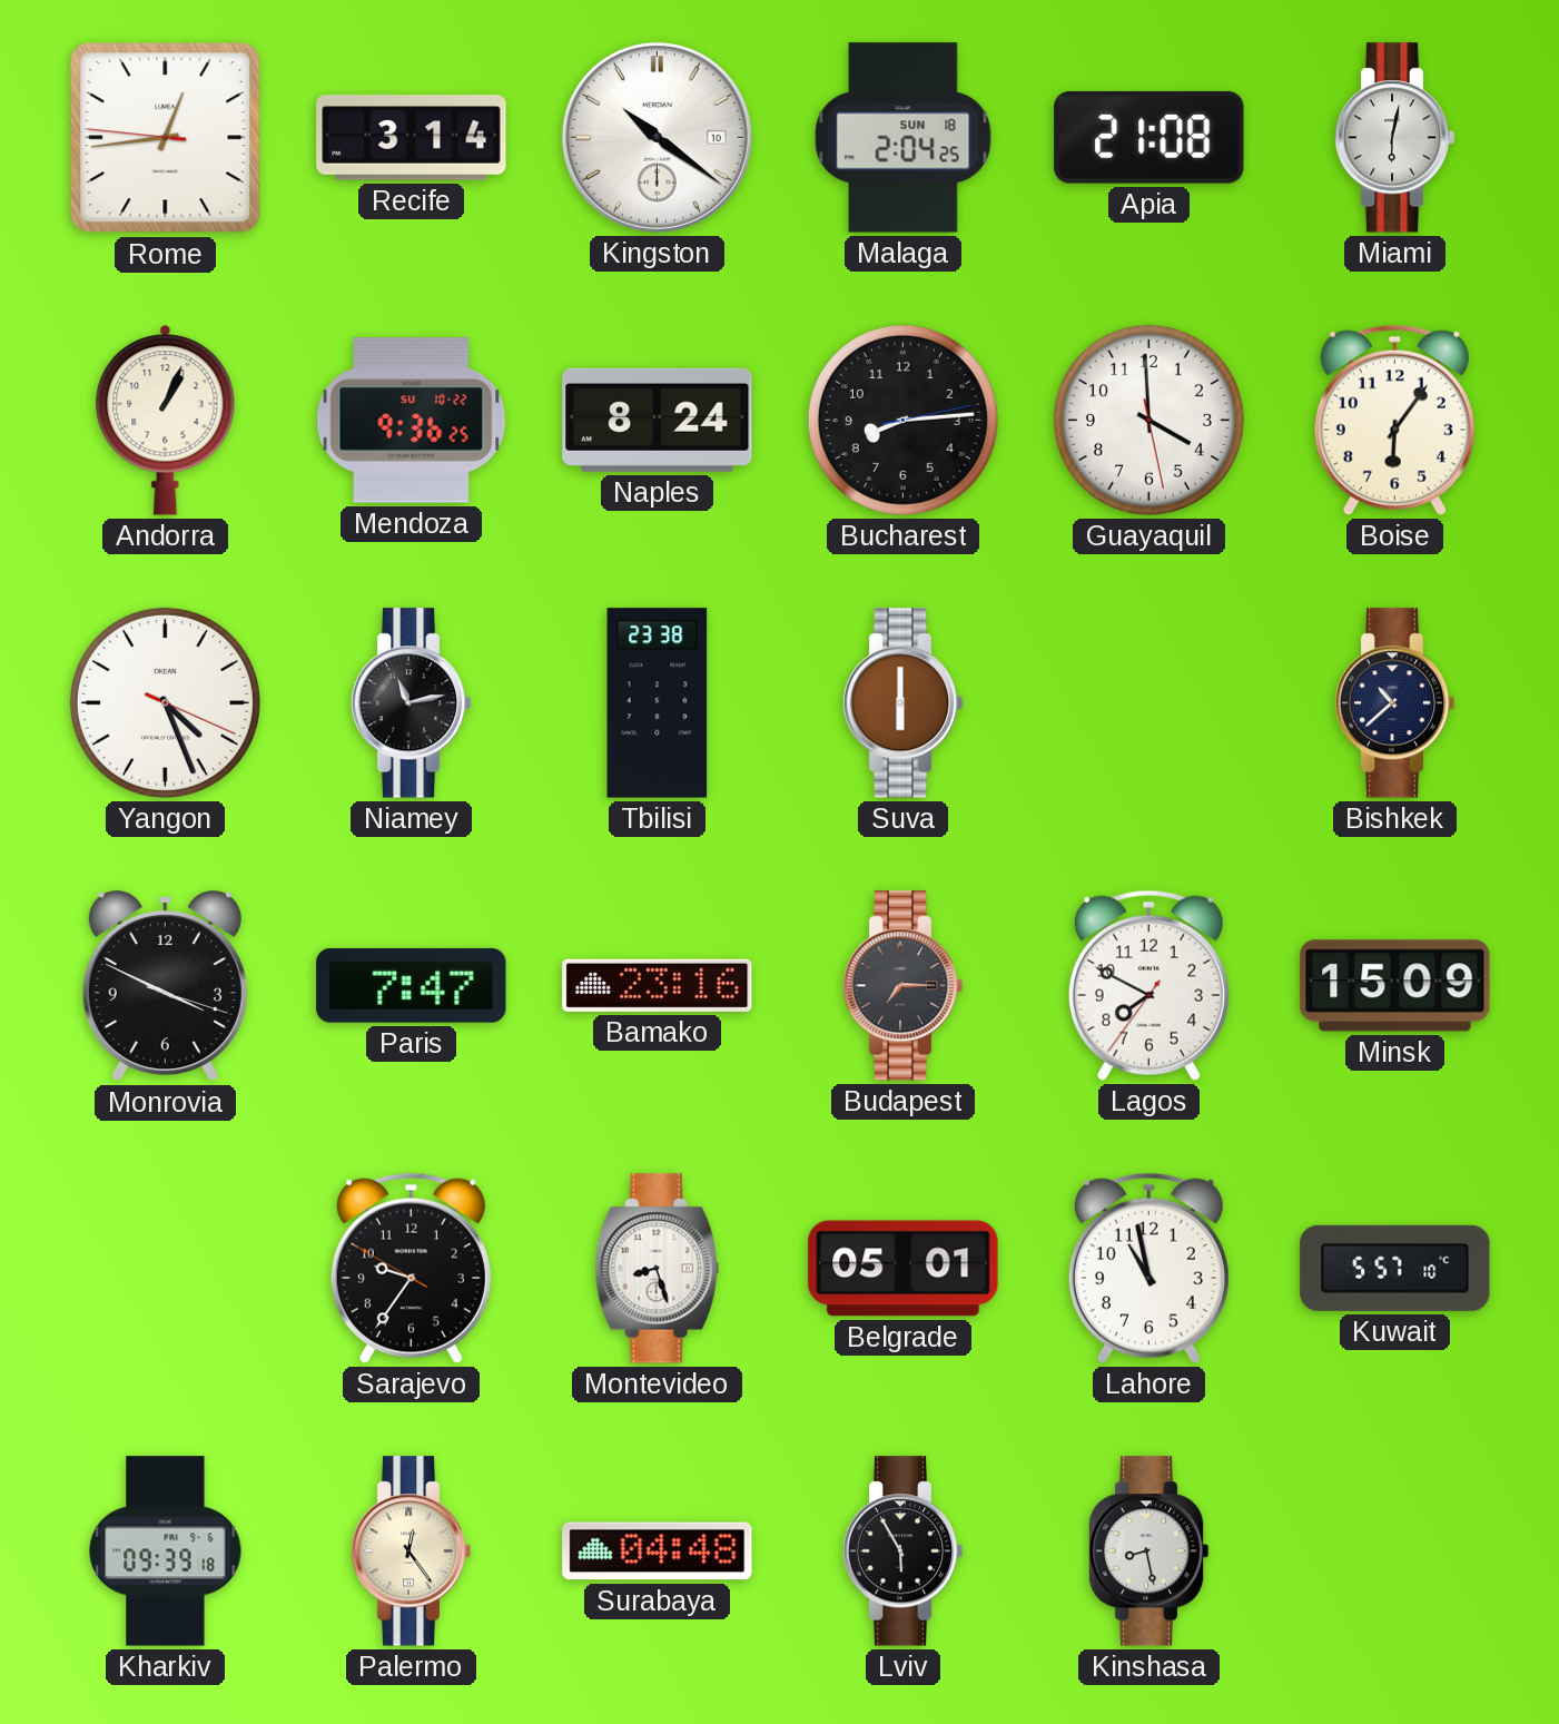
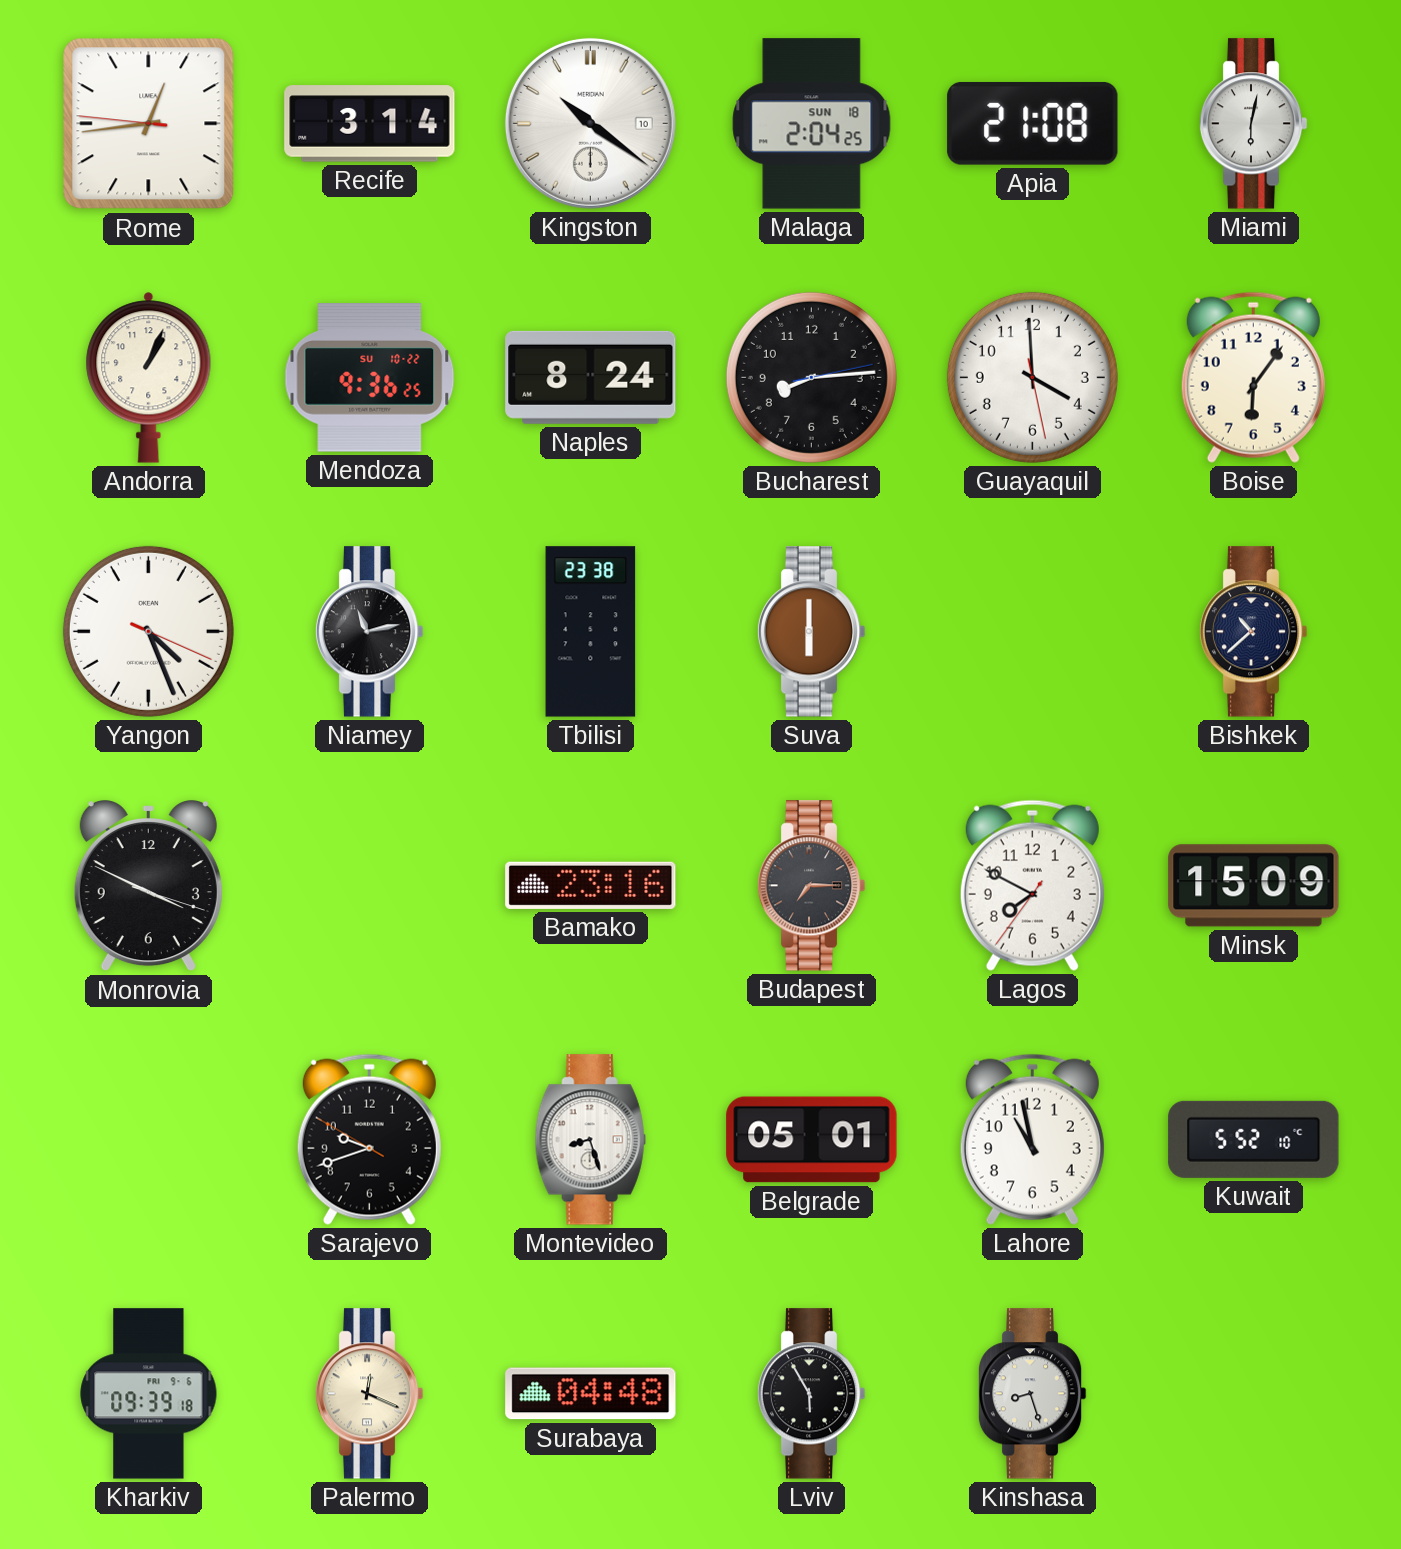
Paris: 7:47 -> none (412, 985)
Sarajevo: 9:35 -> 9:41 (369, 1139)
Kuwait: 5:57 -> 5:52 (1254, 1139)
Palermo: 12:24 -> 12:19 (369, 1394)
Kinshasa: 8:28 -> 8:27 (1032, 1394)
